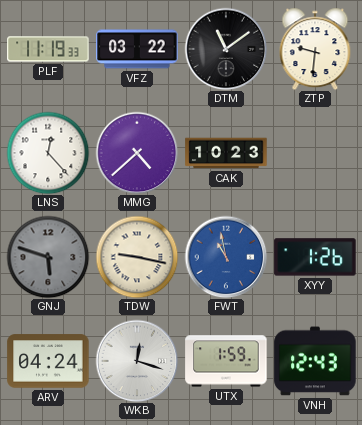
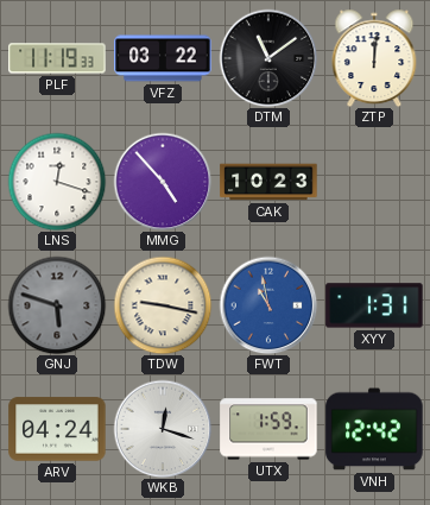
ZTP: 9:31 -> 12:01 (374, 58)
LNS: 12:23 -> 12:18 (57, 182)
MMG: 4:38 -> 4:53 (163, 182)
XYY: 1:26 -> 1:31 (374, 305)
VNH: 12:43 -> 12:42 (374, 429)
